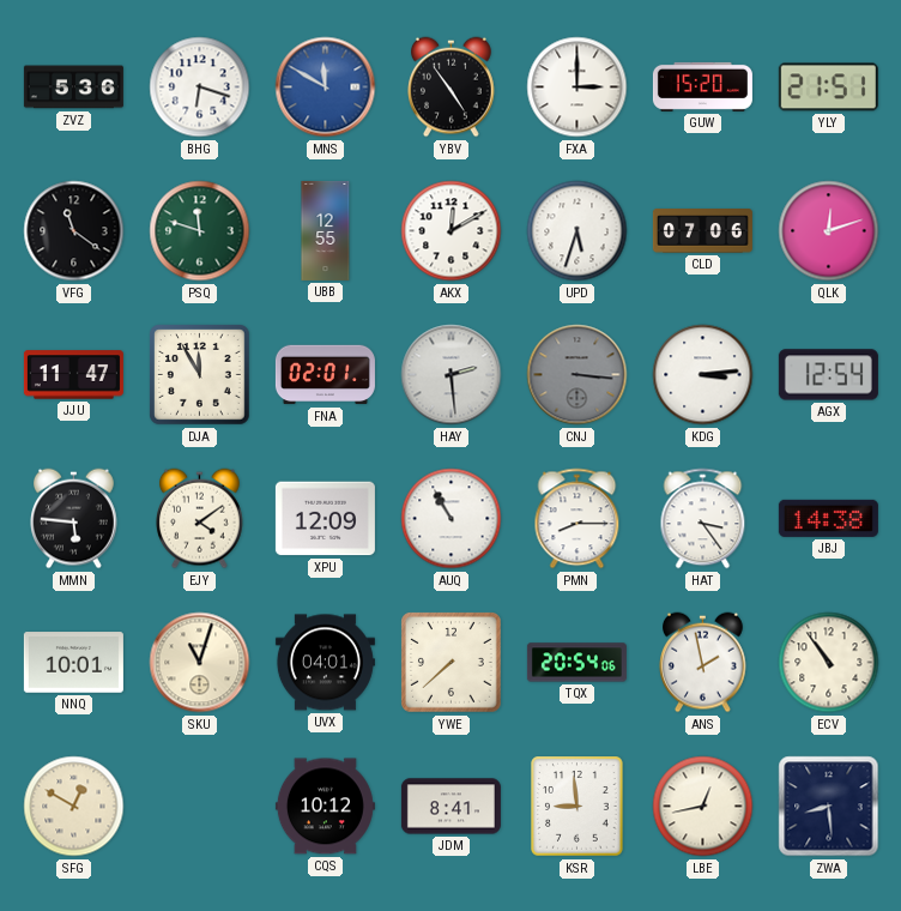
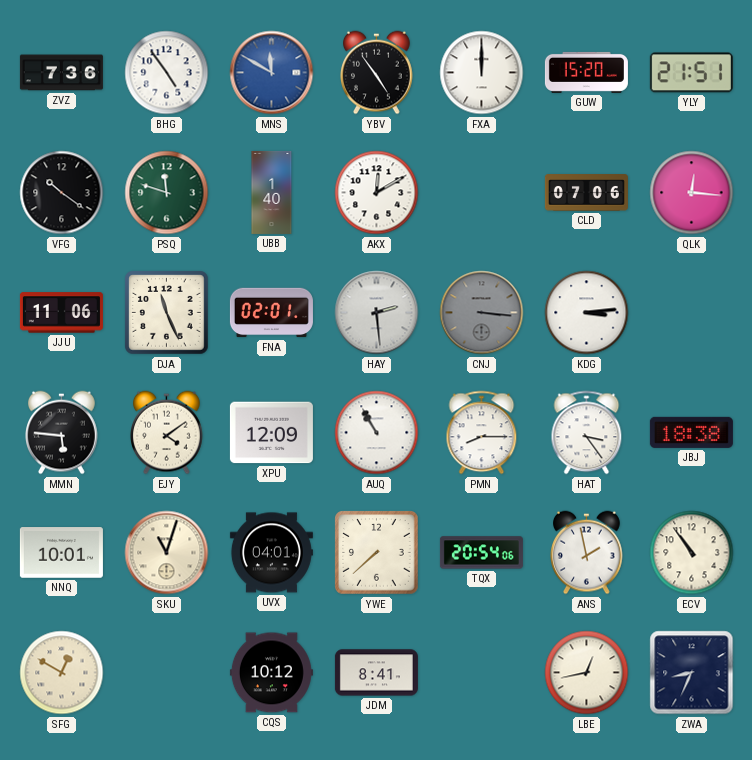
ZVZ: 5:36 -> 7:36 (61, 73)
BHG: 6:18 -> 4:54 (167, 73)
FXA: 3:00 -> 12:00 (482, 73)
VFG: 11:21 -> 10:21 (62, 193)
UBB: 12:55 -> 1:40 (272, 192)
UPD: 5:33 -> none (578, 231)
QLK: 12:12 -> 12:16 (692, 193)
JJU: 11:47 -> 11:06 (61, 313)
DJA: 11:55 -> 11:26 (167, 313)
AGX: 12:54 -> none (828, 375)
JBJ: 14:38 -> 18:38 (691, 432)
KSR: 8:59 -> none (578, 807)
ZWA: 8:29 -> 8:34 (692, 673)
